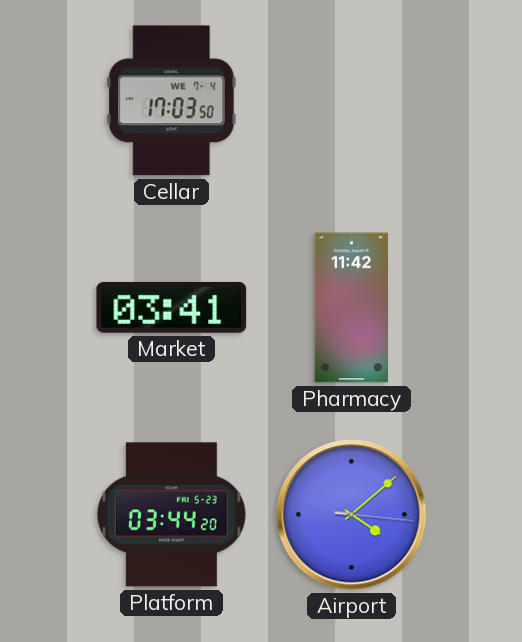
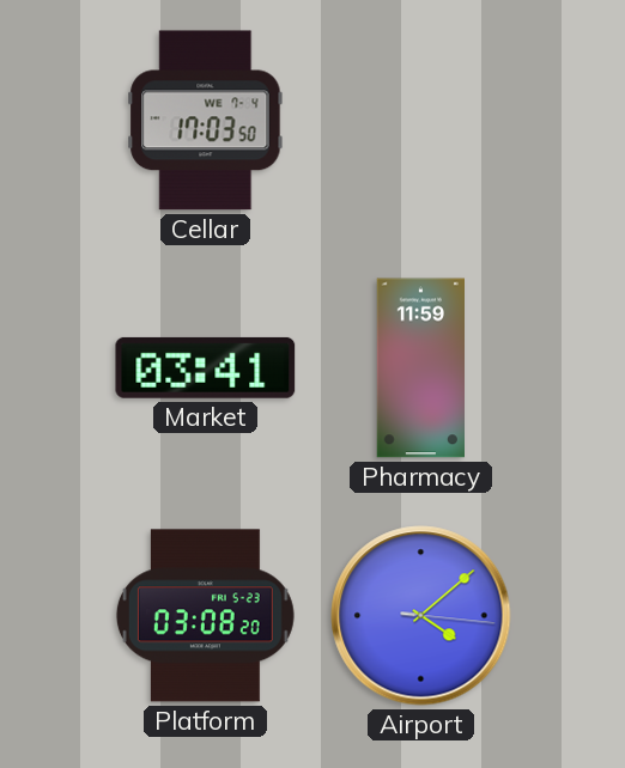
Pharmacy: 11:42 -> 11:59 (420, 368)
Platform: 03:44 -> 03:08 (205, 616)
